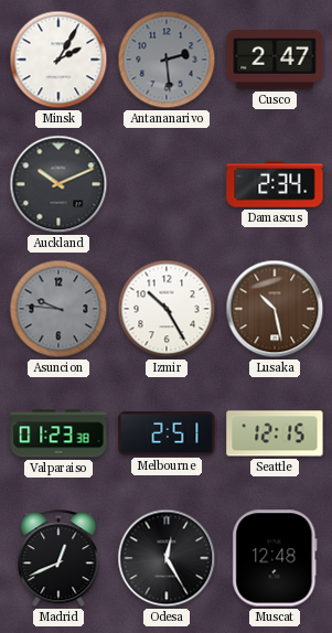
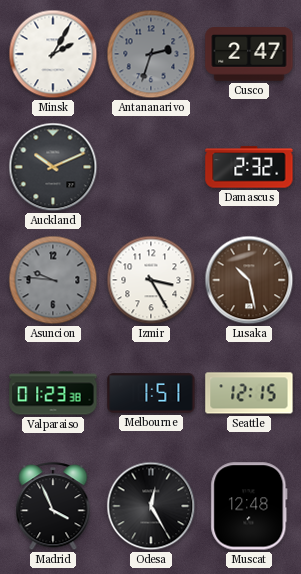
Antananarivo: 2:29 -> 2:33 (151, 54)
Damascus: 2:34 -> 2:32 (249, 167)
Izmir: 10:25 -> 3:25 (151, 280)
Melbourne: 2:51 -> 1:51 (151, 393)
Madrid: 12:41 -> 3:56 (53, 507)
